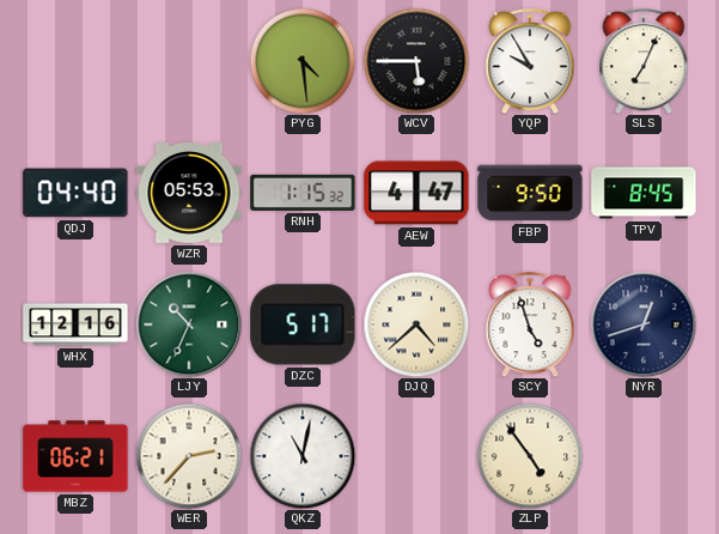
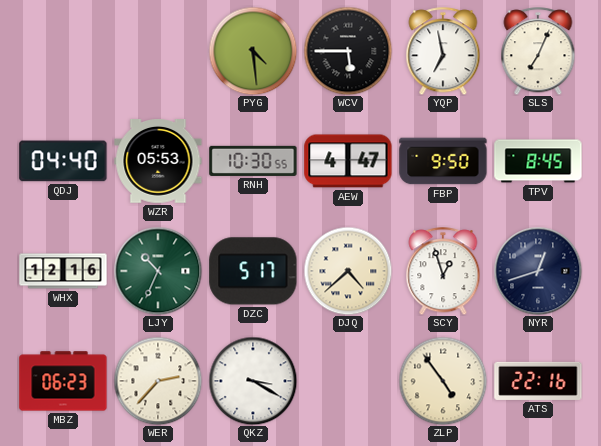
YQP: 9:55 -> 6:58 (443, 51)
RNH: 1:15 -> 10:30 (253, 161)
SCY: 4:57 -> 12:57 (443, 271)
MBZ: 06:21 -> 06:23 (63, 381)
QKZ: 11:02 -> 3:20 (253, 381)
ATS: none -> 22:16 (538, 381)
